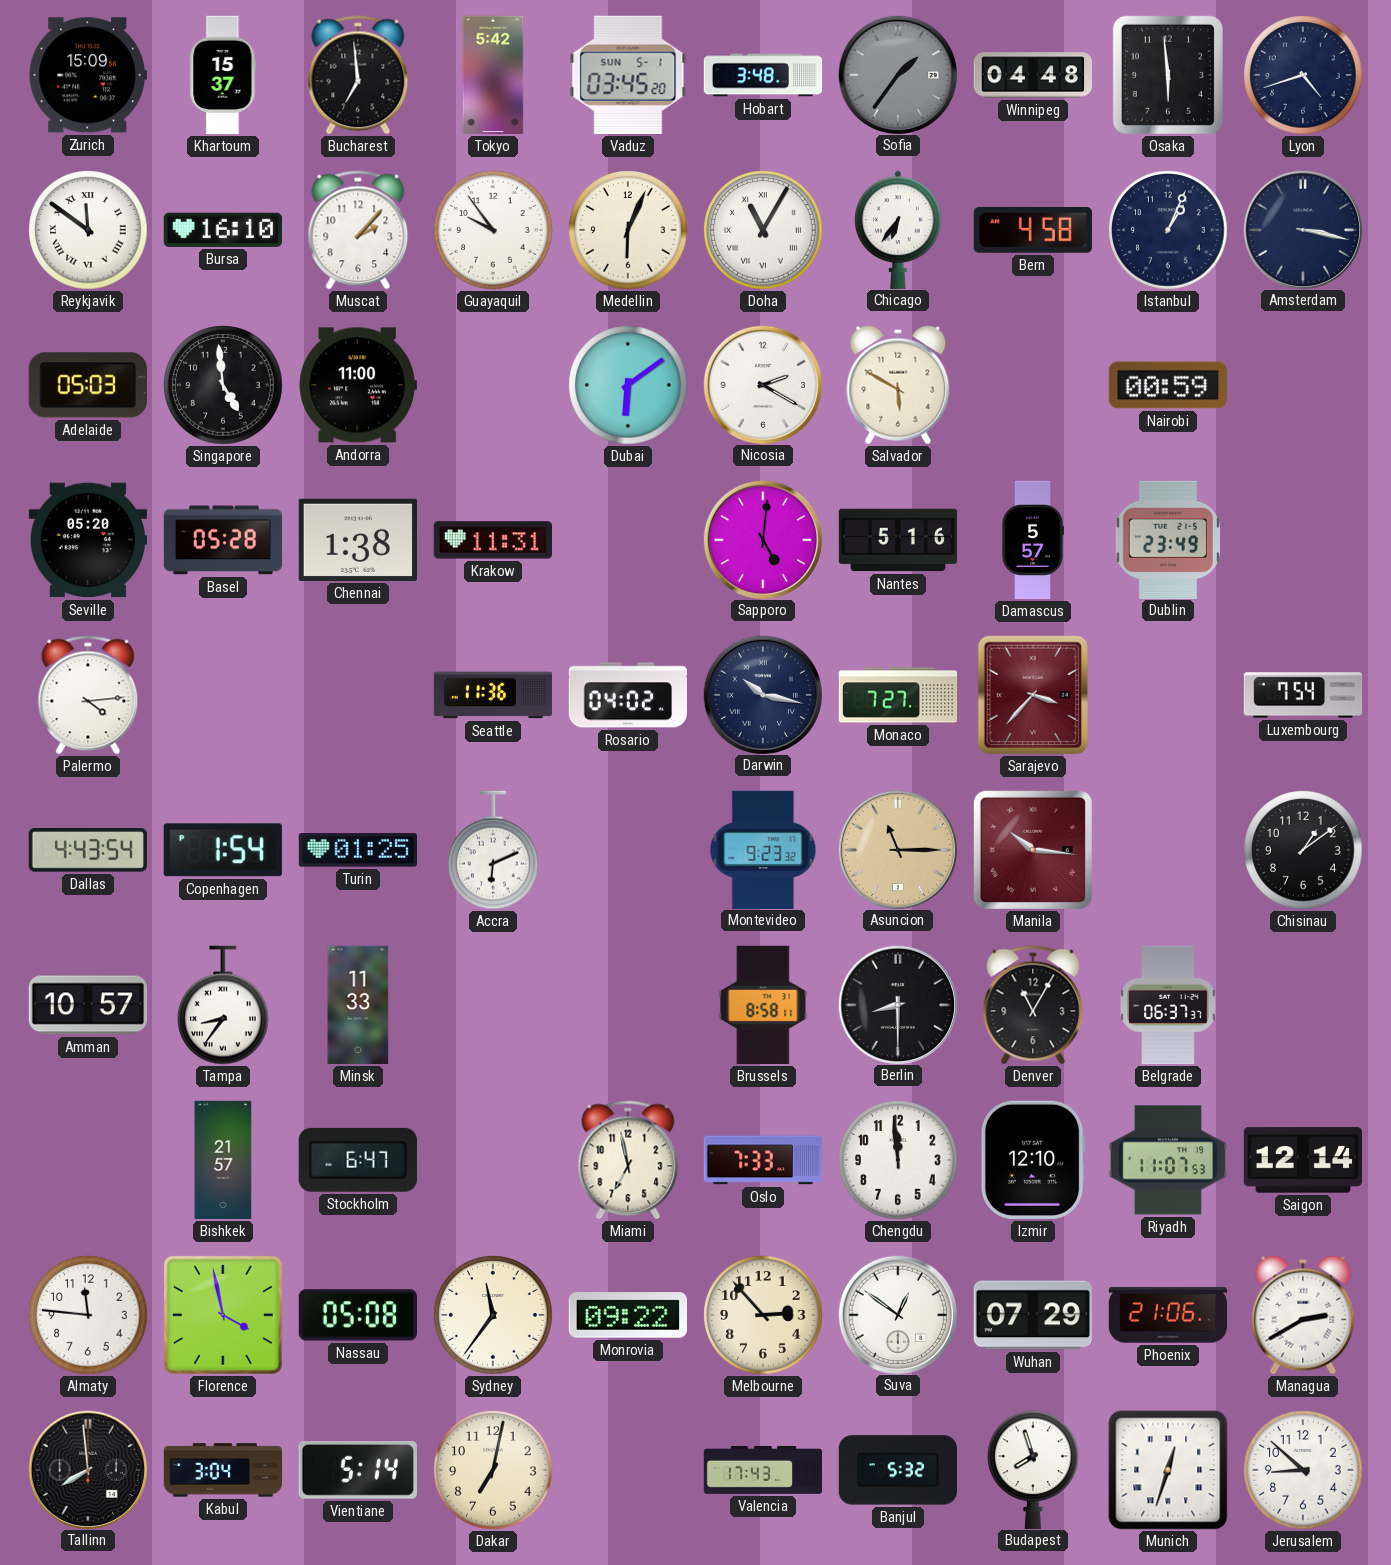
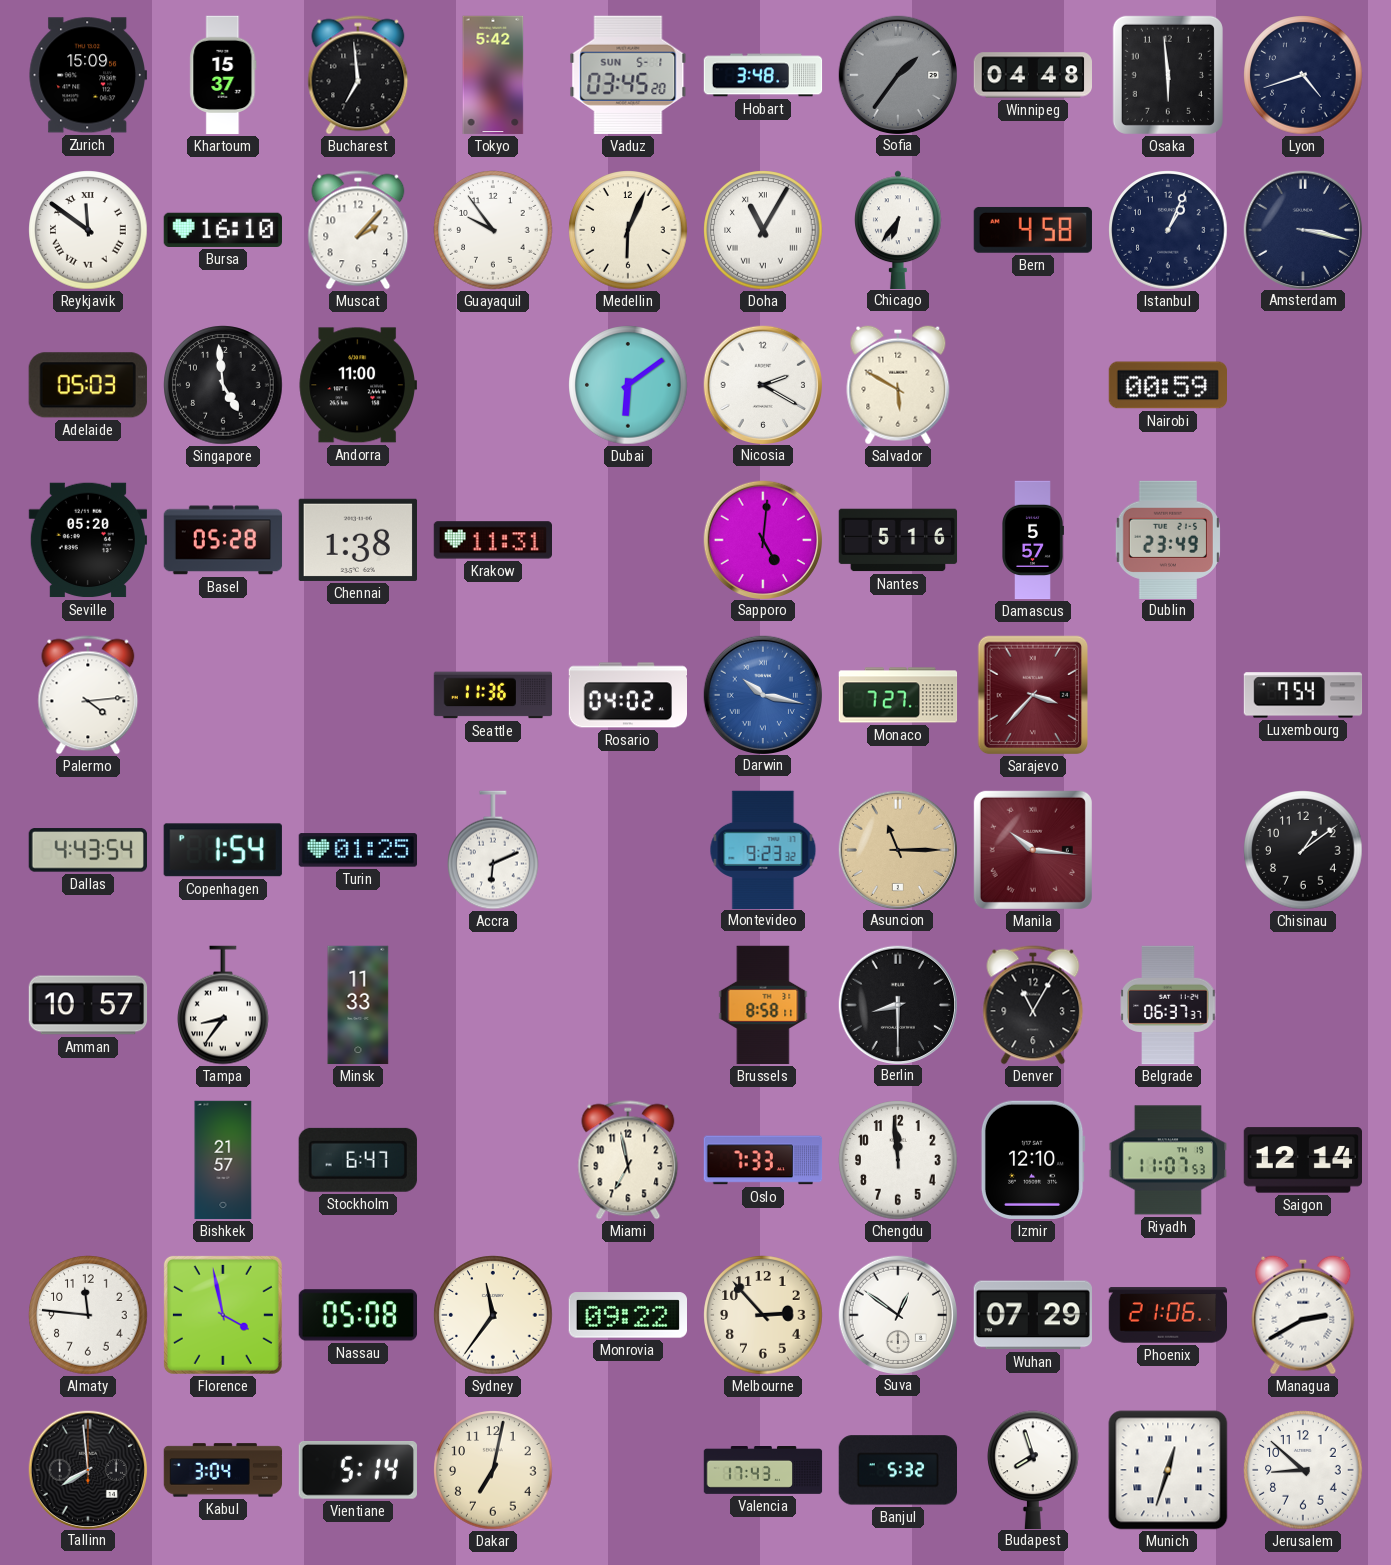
Darwin dial: navy -> blue (762, 694)
